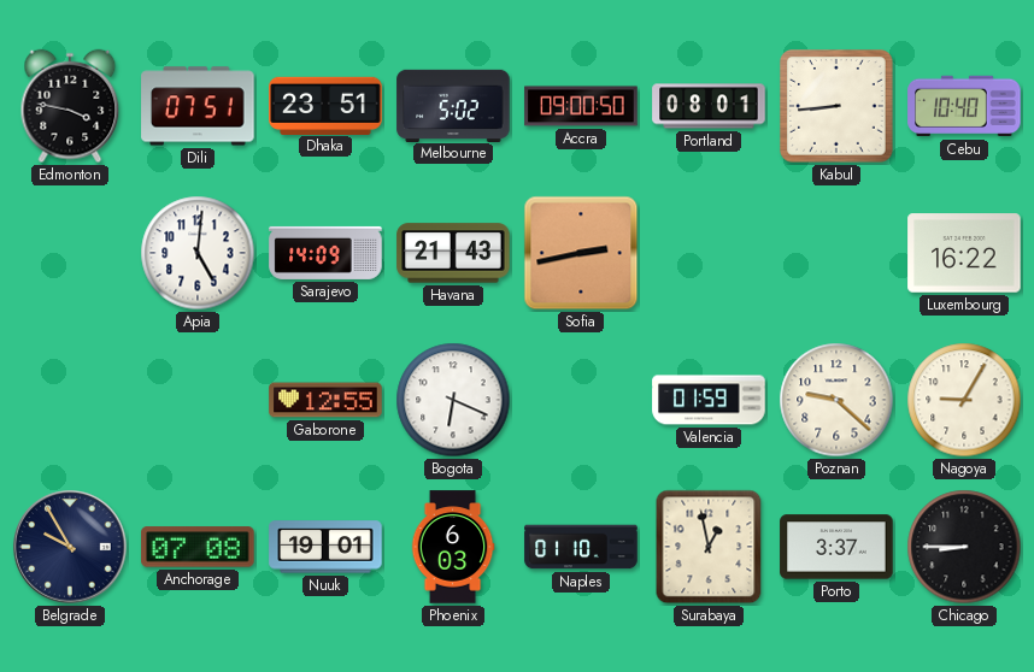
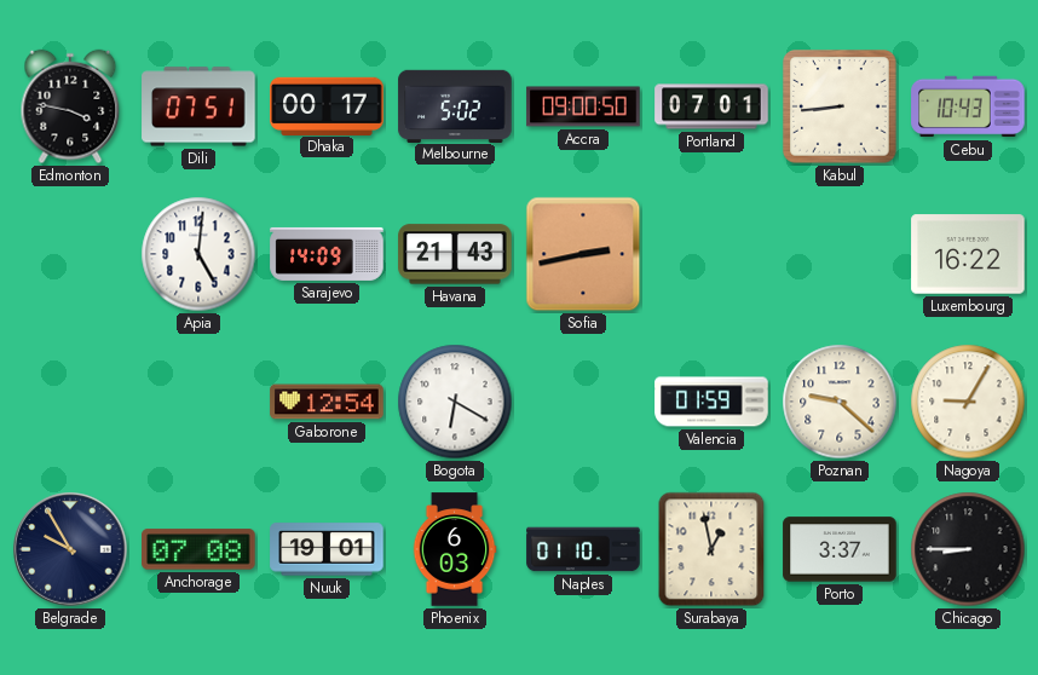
Dhaka: 23:51 -> 00:17 (327, 105)
Portland: 08:01 -> 07:01 (711, 106)
Cebu: 10:40 -> 10:43 (968, 106)
Gaborone: 12:55 -> 12:54 (327, 402)
Bogota: 6:19 -> 6:20 (455, 402)
